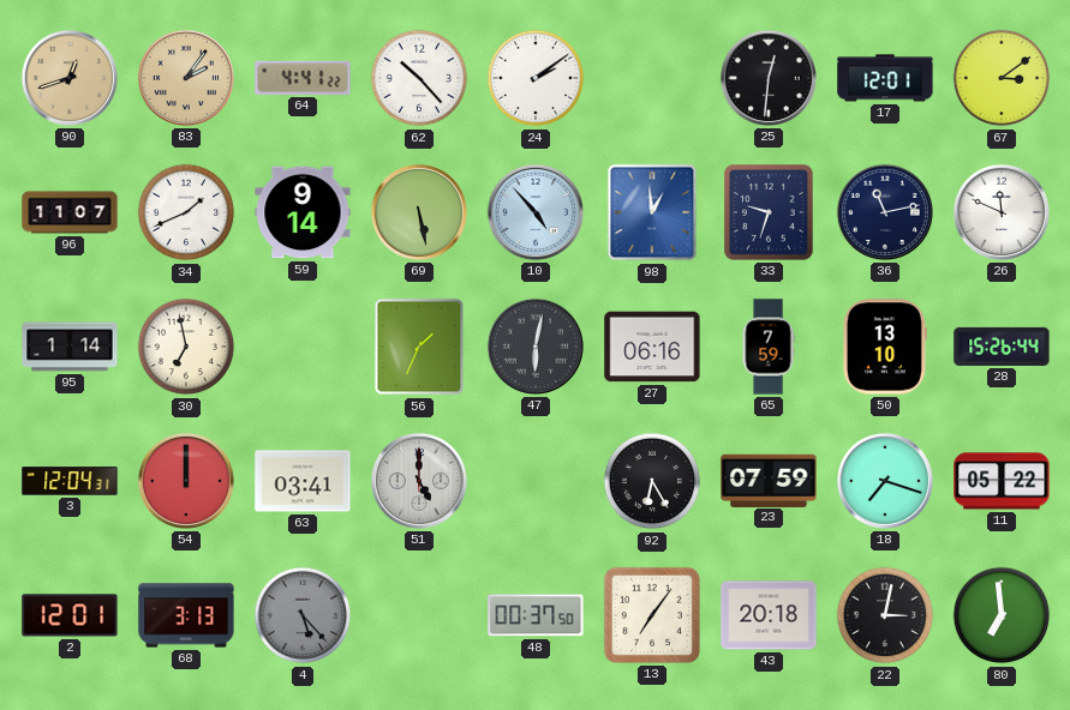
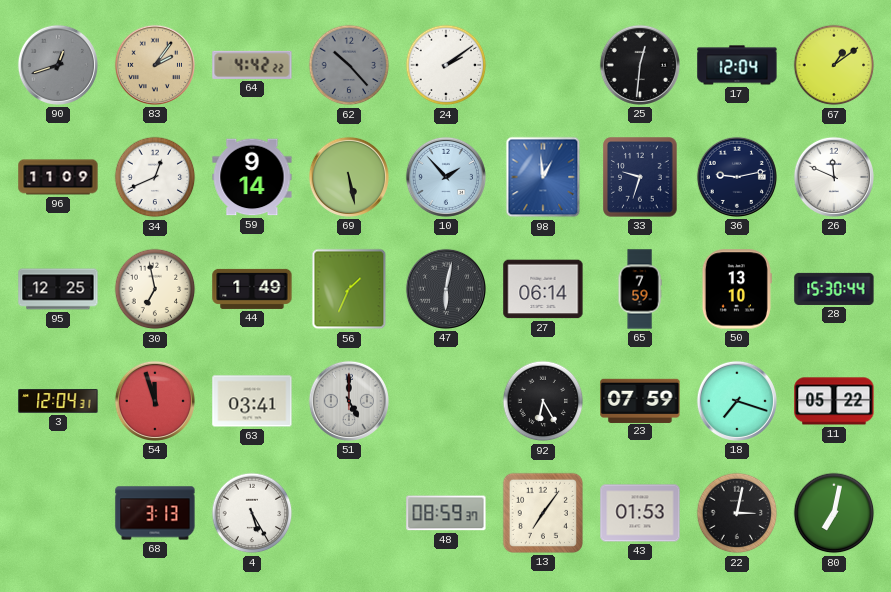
90 dial: champagne -> grey (58, 65)
64: 4:41 -> 4:42 (252, 65)
62 dial: white -> grey (349, 65)
17: 12:01 -> 12:04 (737, 65)
67: 3:09 -> 1:09 (834, 65)
96: 11:07 -> 11:09 (58, 177)
34: 1:41 -> 12:41 (155, 177)
10: 4:53 -> 1:53 (446, 177)
36: 11:13 -> 9:13 (737, 177)
95: 1:14 -> 12:25 (58, 289)
44: none -> 1:49 (252, 289)
27: 06:16 -> 06:14 (543, 289)
28: 15:26 -> 15:30 (834, 289)
54: 12:00 -> 11:57 (155, 401)
2: 12:01 -> none (70, 615)
4: 5:23 -> 5:25 (252, 513)
4 dial: grey -> white (252, 513)
48: 00:37 -> 08:59 (446, 513)
43: 20:18 -> 01:53 (640, 513)
80: 6:59 -> 7:02 (834, 513)
